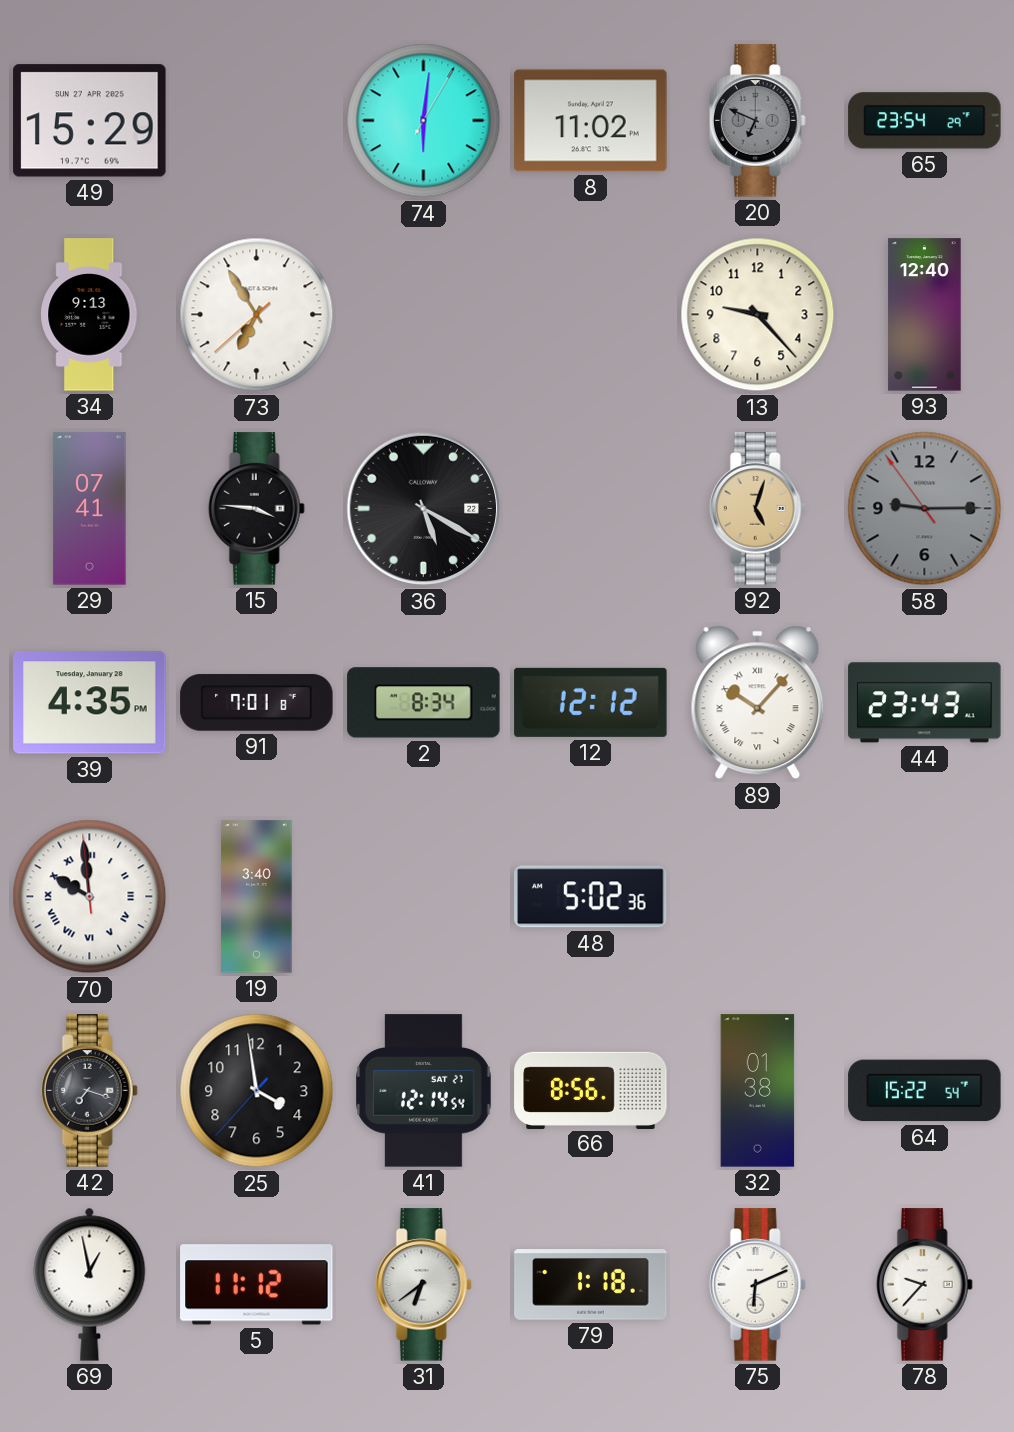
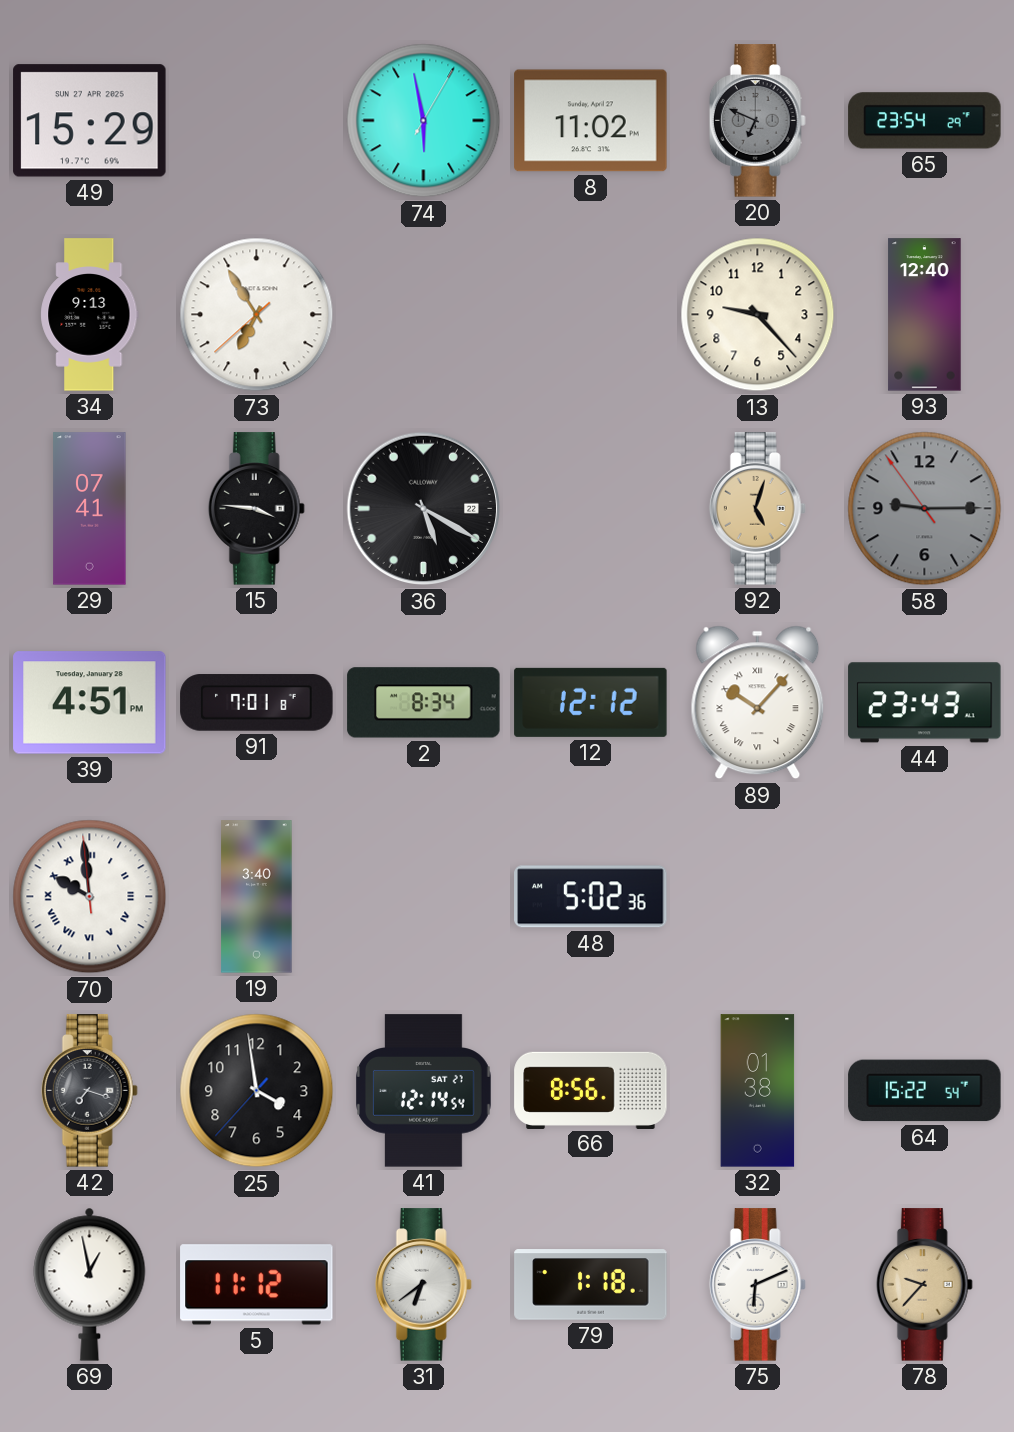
74: 6:01 -> 5:58 (424, 121)
39: 4:35 -> 4:51 (90, 703)
78 dial: white -> champagne (924, 1285)
